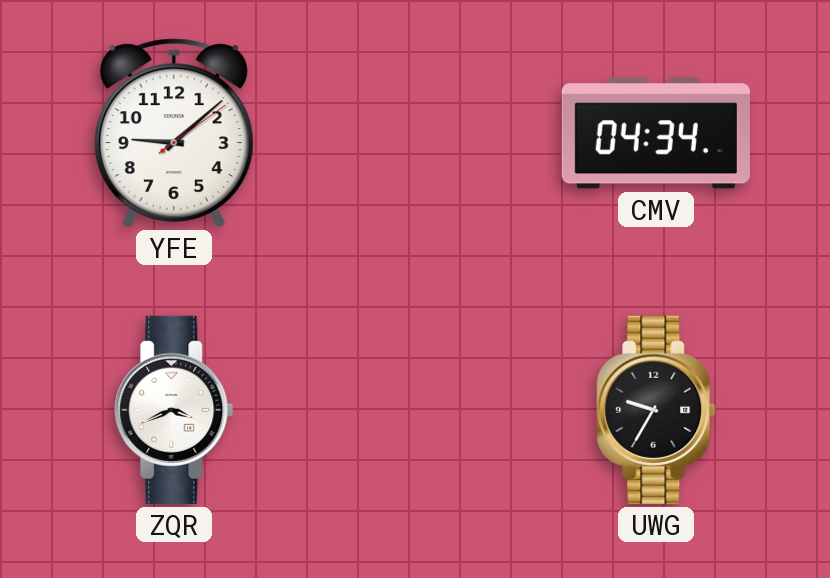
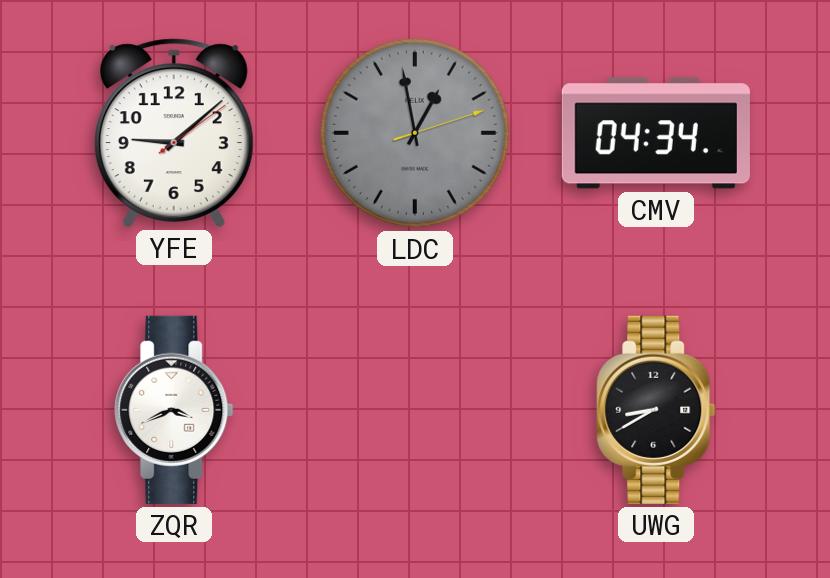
LDC: none -> 12:58 (415, 133)
UWG: 9:35 -> 8:40 (656, 410)
